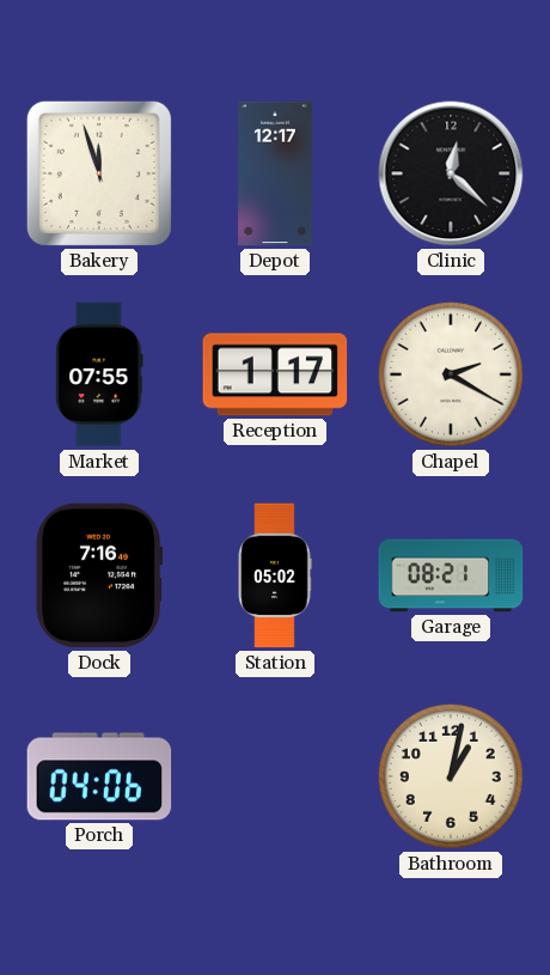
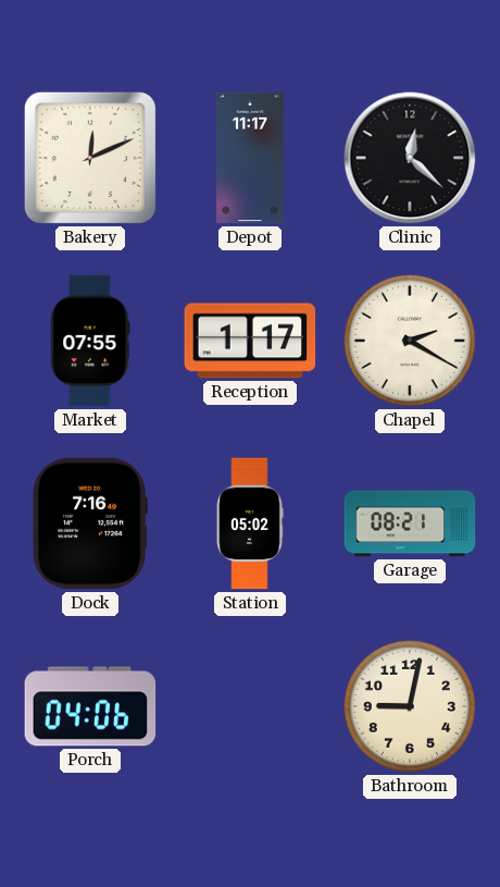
Bakery: 11:57 -> 12:11 (90, 158)
Depot: 12:17 -> 11:17 (250, 158)
Bathroom: 1:02 -> 9:02 (410, 706)
